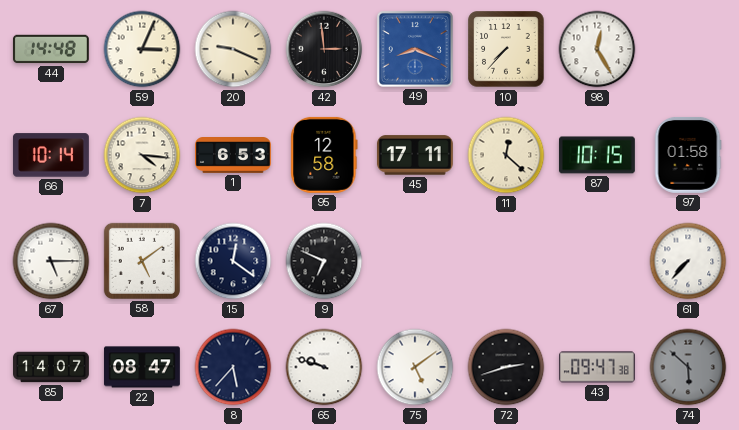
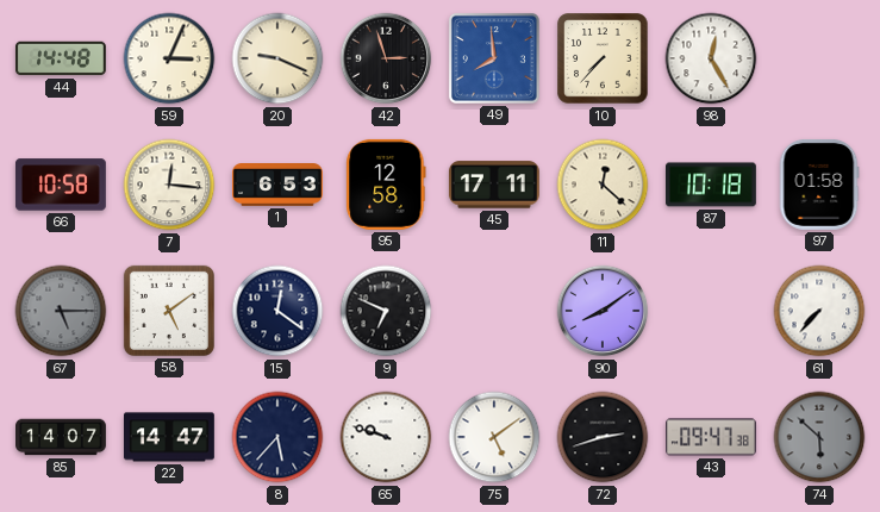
42: 2:59 -> 2:57 (386, 58)
49: 8:19 -> 7:59 (494, 58)
66: 10:14 -> 10:58 (61, 185)
7: 4:16 -> 12:16 (169, 185)
87: 10:15 -> 10:18 (711, 185)
67 dial: white -> grey (61, 311)
90: none -> 8:09 (603, 311)
22: 08:47 -> 14:47 (169, 437)
